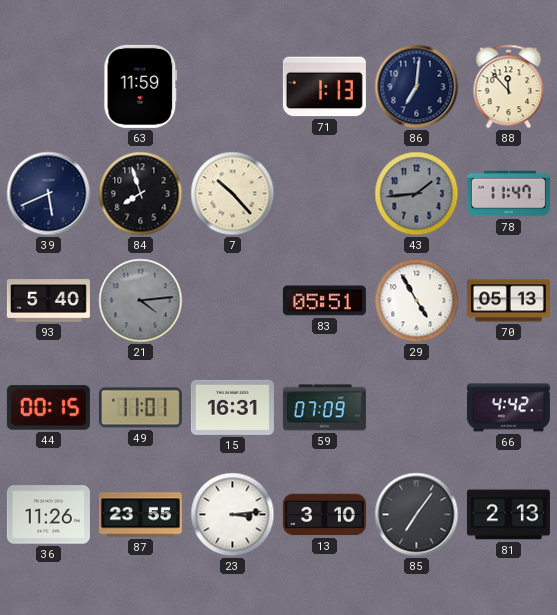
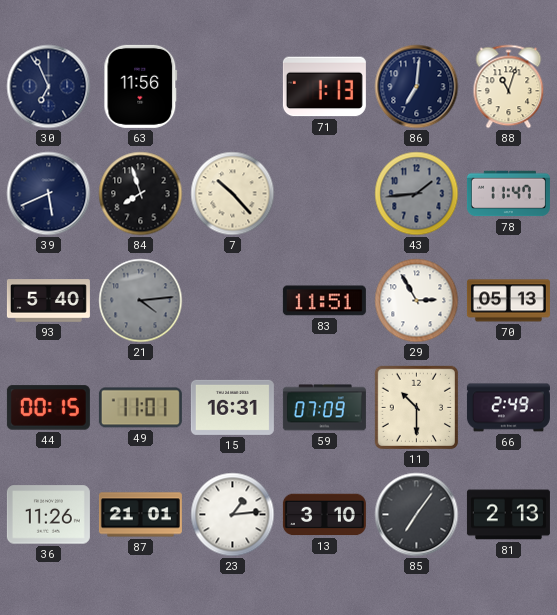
30: none -> 6:56 (49, 87)
63: 11:59 -> 11:56 (141, 86)
88: 11:53 -> 11:03 (509, 87)
83: 05:51 -> 11:51 (324, 301)
29: 4:55 -> 2:55 (417, 301)
11: none -> 10:30 (416, 407)
66: 4:42 -> 2:49 (508, 408)
87: 23:55 -> 21:01 (140, 515)
23: 3:14 -> 1:14 (233, 515)
